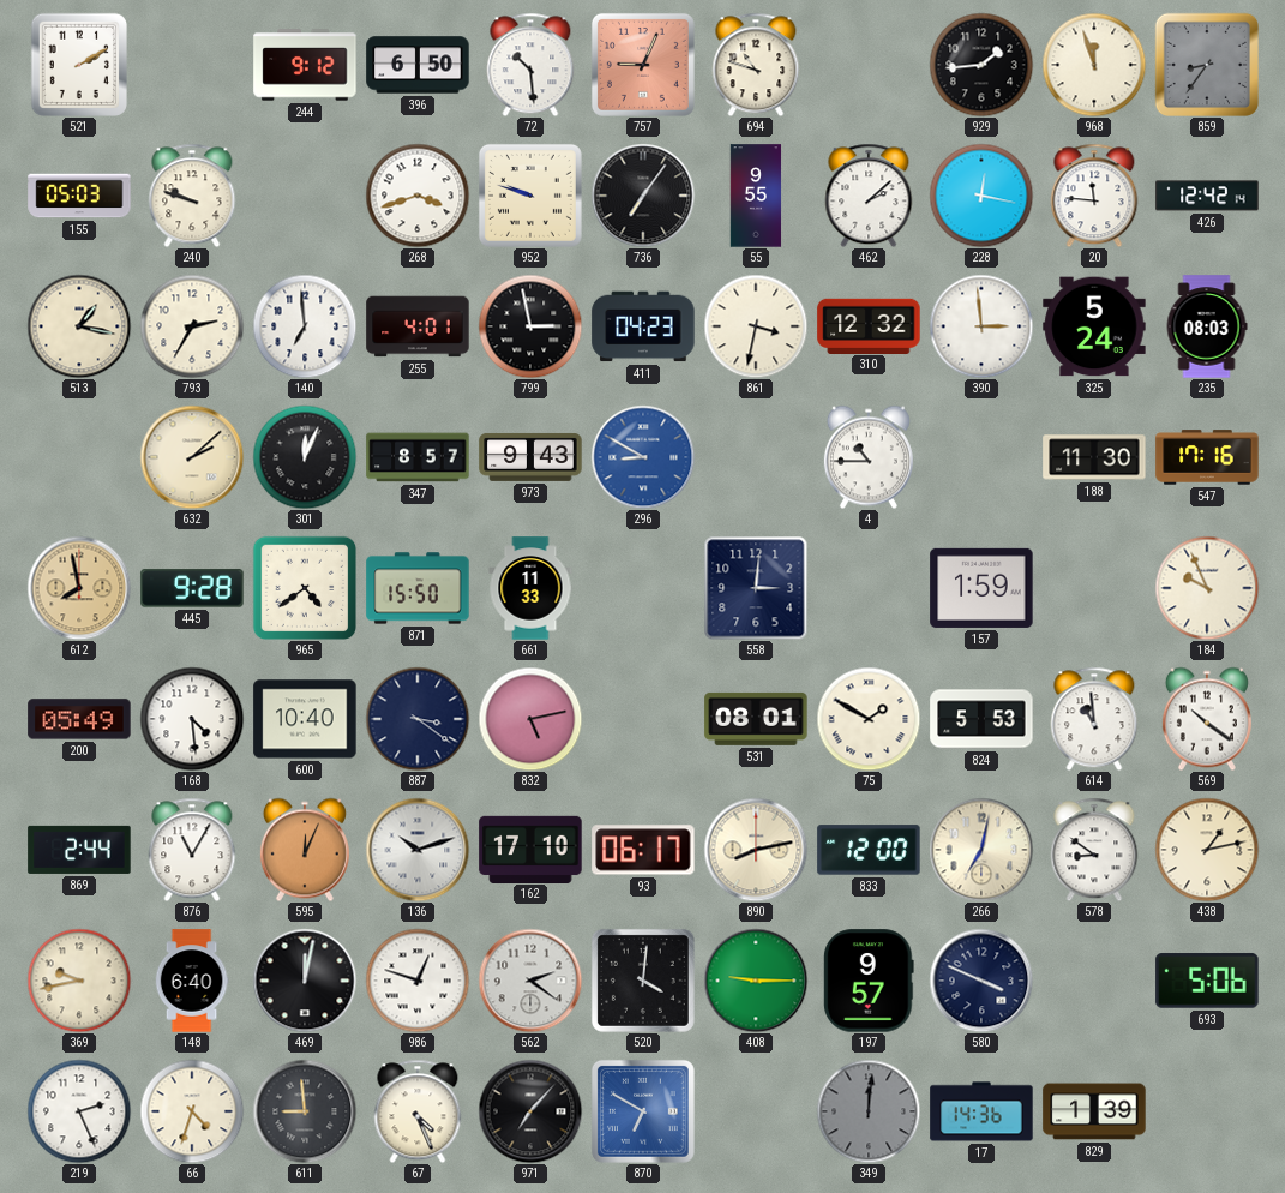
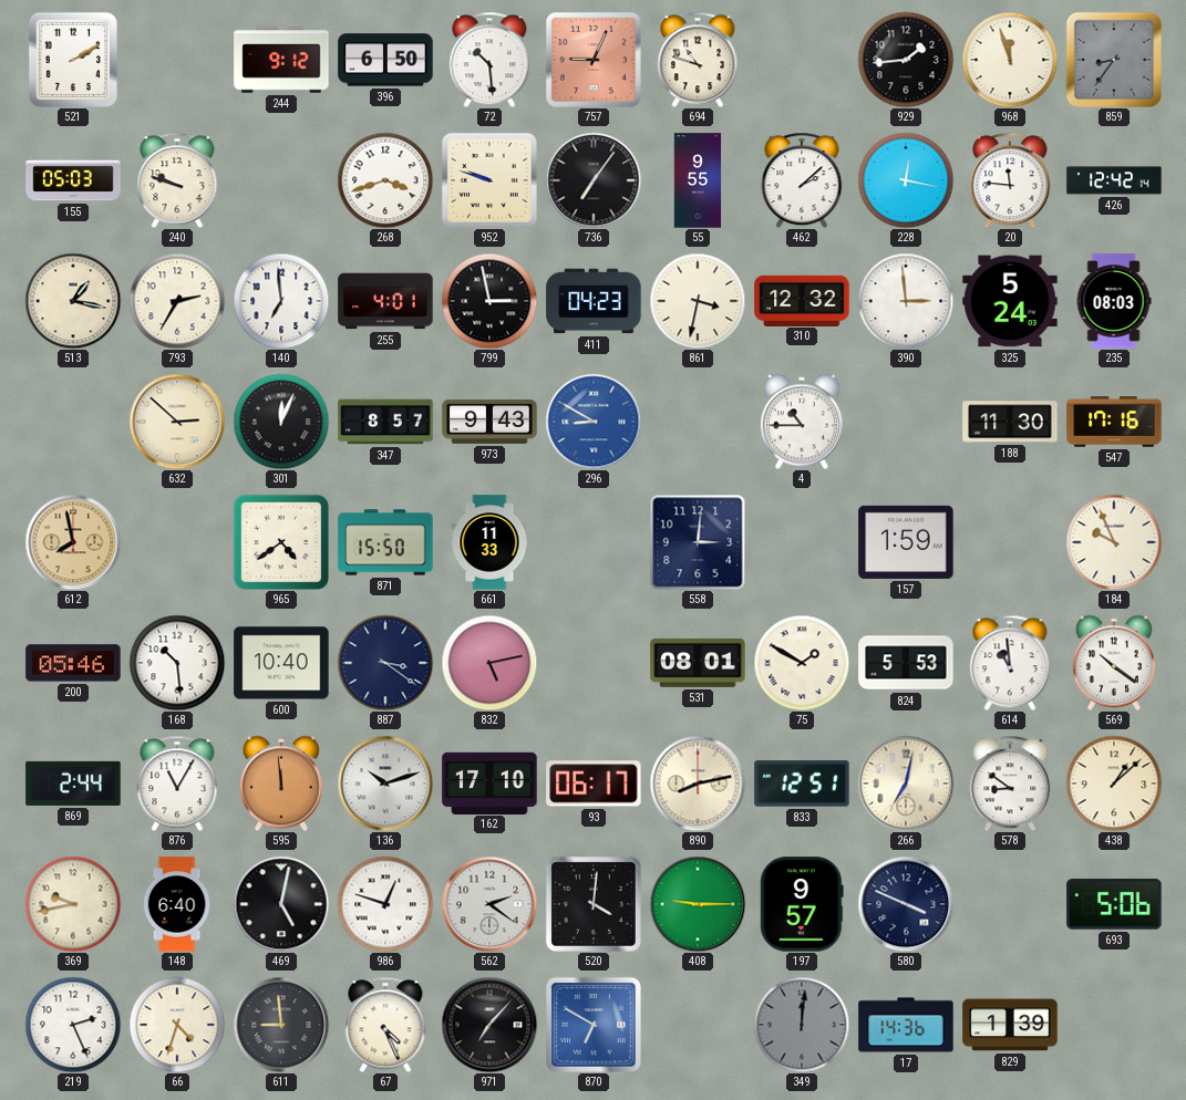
632: 2:08 -> 2:52 (177, 422)
445: 9:28 -> none (192, 588)
200: 05:49 -> 05:46 (73, 663)
168: 4:29 -> 10:29 (177, 663)
595: 12:04 -> 11:59 (281, 784)
833: 12:00 -> 12:51 (802, 784)
438: 1:13 -> 1:08 (1114, 784)
469: 12:02 -> 5:02 (281, 904)
